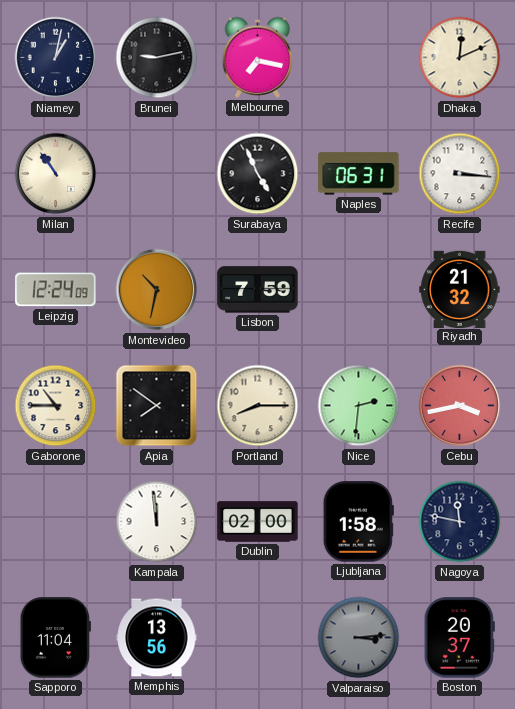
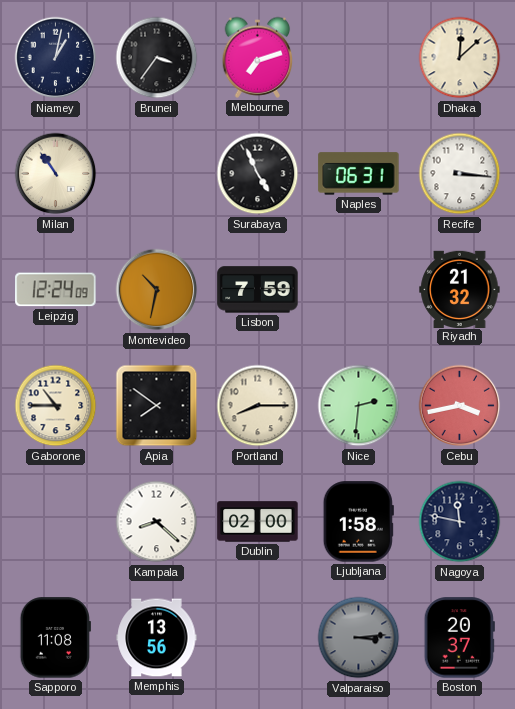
Brunei: 9:13 -> 3:36 (157, 58)
Melbourne: 7:17 -> 7:12 (258, 57)
Dhaka: 12:11 -> 12:08 (460, 58)
Kampala: 11:59 -> 8:22 (157, 522)
Sapporo: 11:04 -> 11:08 (55, 638)
